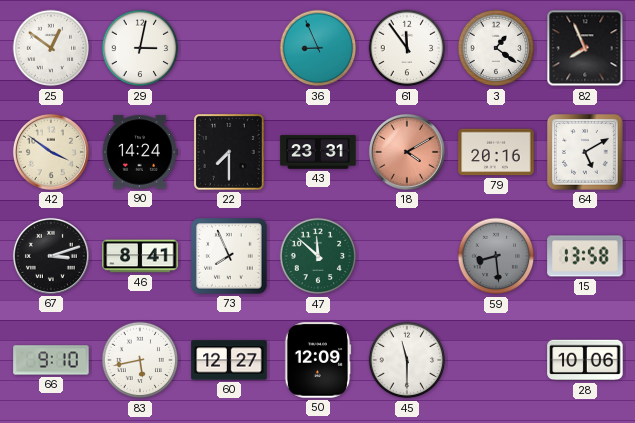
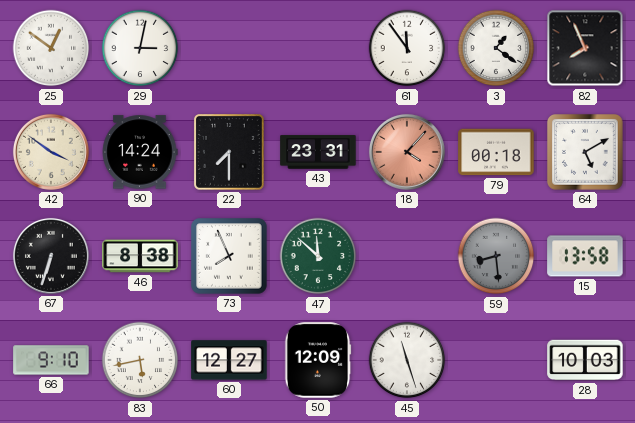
36: 8:56 -> none (318, 48)
18: 4:10 -> 4:07 (407, 152)
79: 20:16 -> 00:18 (496, 152)
67: 3:12 -> 6:33 (51, 256)
46: 8:41 -> 8:38 (140, 256)
45: 11:30 -> 11:27 (407, 360)
28: 10:06 -> 10:03 (585, 360)
